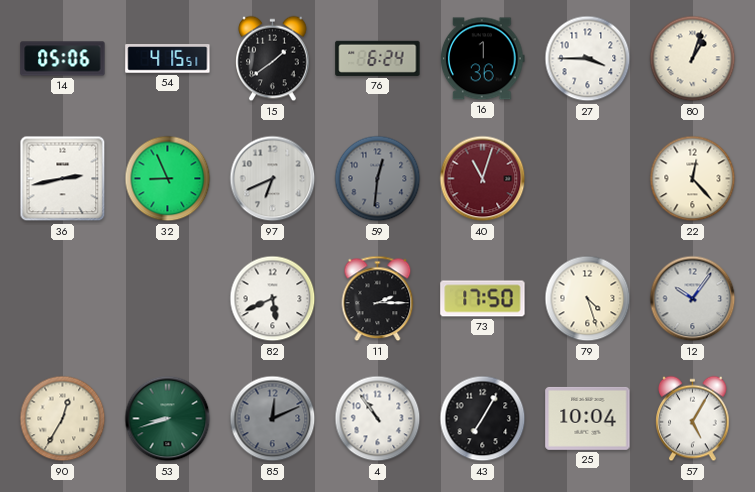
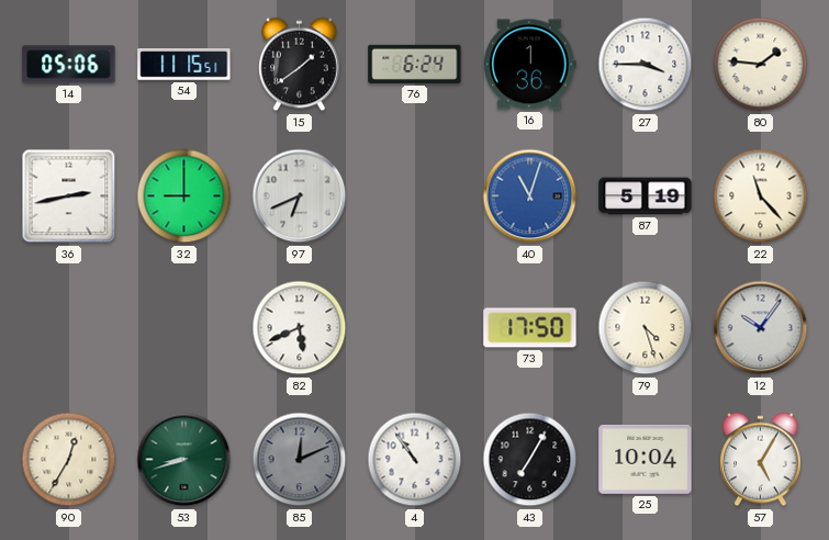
54: 4:15 -> 11:15 (184, 65)
80: 1:03 -> 1:46 (761, 65)
32: 8:56 -> 9:00 (184, 196)
59: 12:31 -> none (378, 179)
40 dial: burgundy -> blue (530, 196)
87: none -> 5:19 (646, 196)
22: 12:23 -> 11:23 (761, 196)
11: 2:15 -> none (378, 299)
